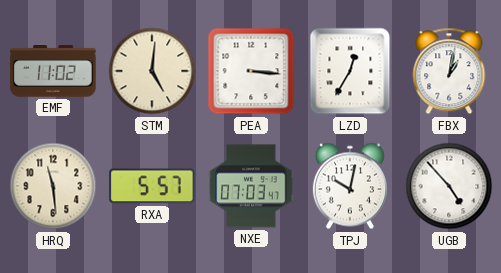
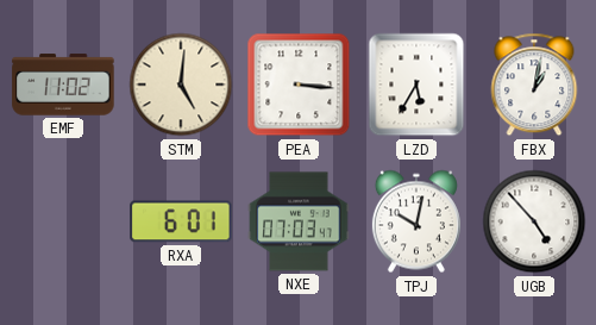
LZD: 12:35 -> 5:35 (416, 85)
HRQ: 11:29 -> none (53, 186)
RXA: 5:57 -> 6:01 (181, 221)
